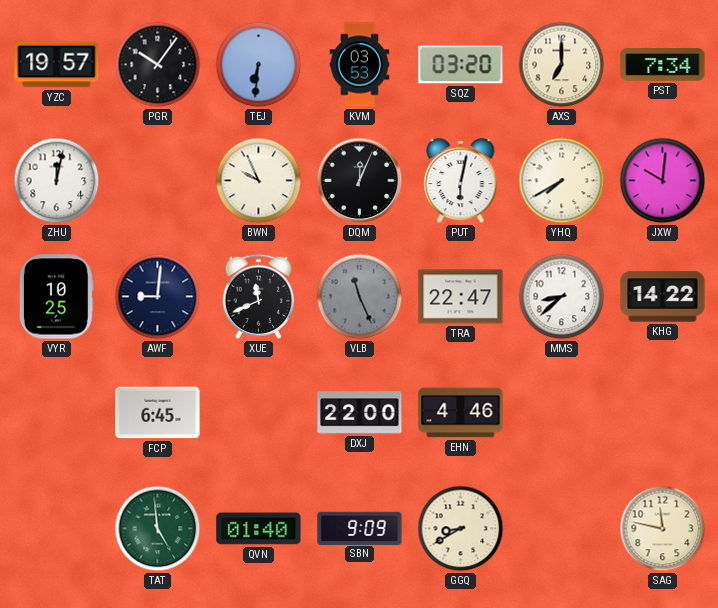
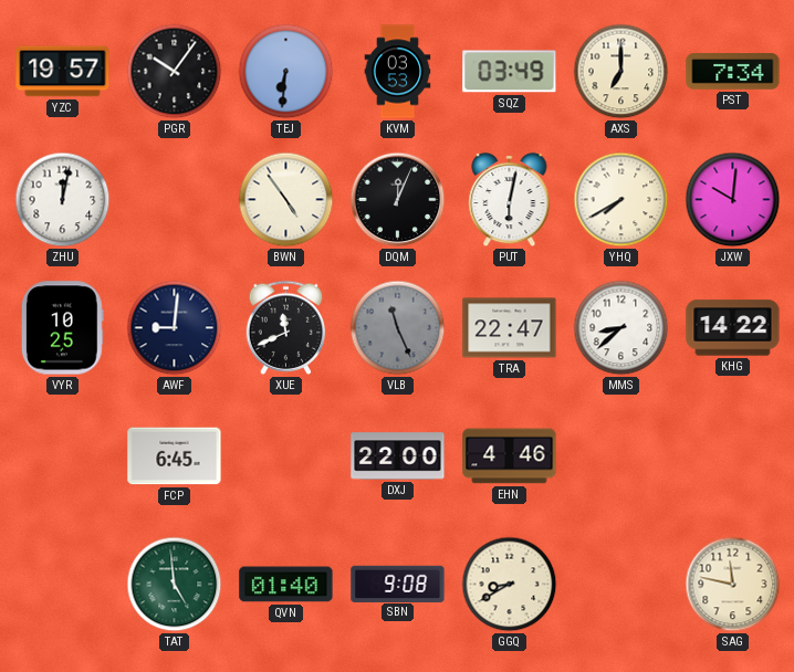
SQZ: 03:20 -> 03:49 (510, 72)
BWN: 9:56 -> 4:54 (286, 200)
SBN: 9:09 -> 9:08 (398, 584)
